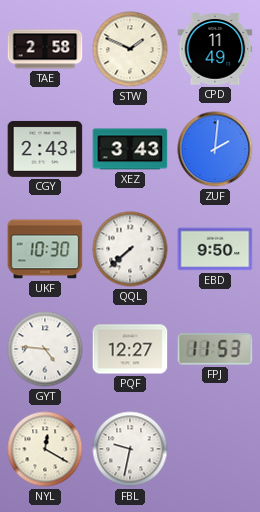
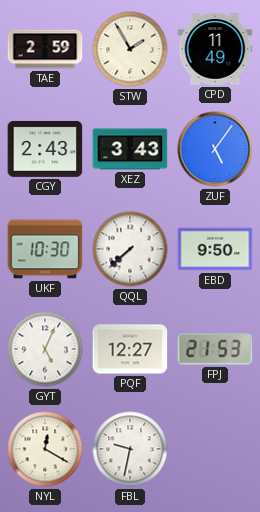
TAE: 2:58 -> 2:59 (45, 49)
STW: 1:49 -> 1:55 (130, 49)
ZUF: 2:01 -> 5:06 (215, 149)
GYT: 4:46 -> 5:04 (45, 349)
FPJ: 11:53 -> 21:53 (215, 350)
